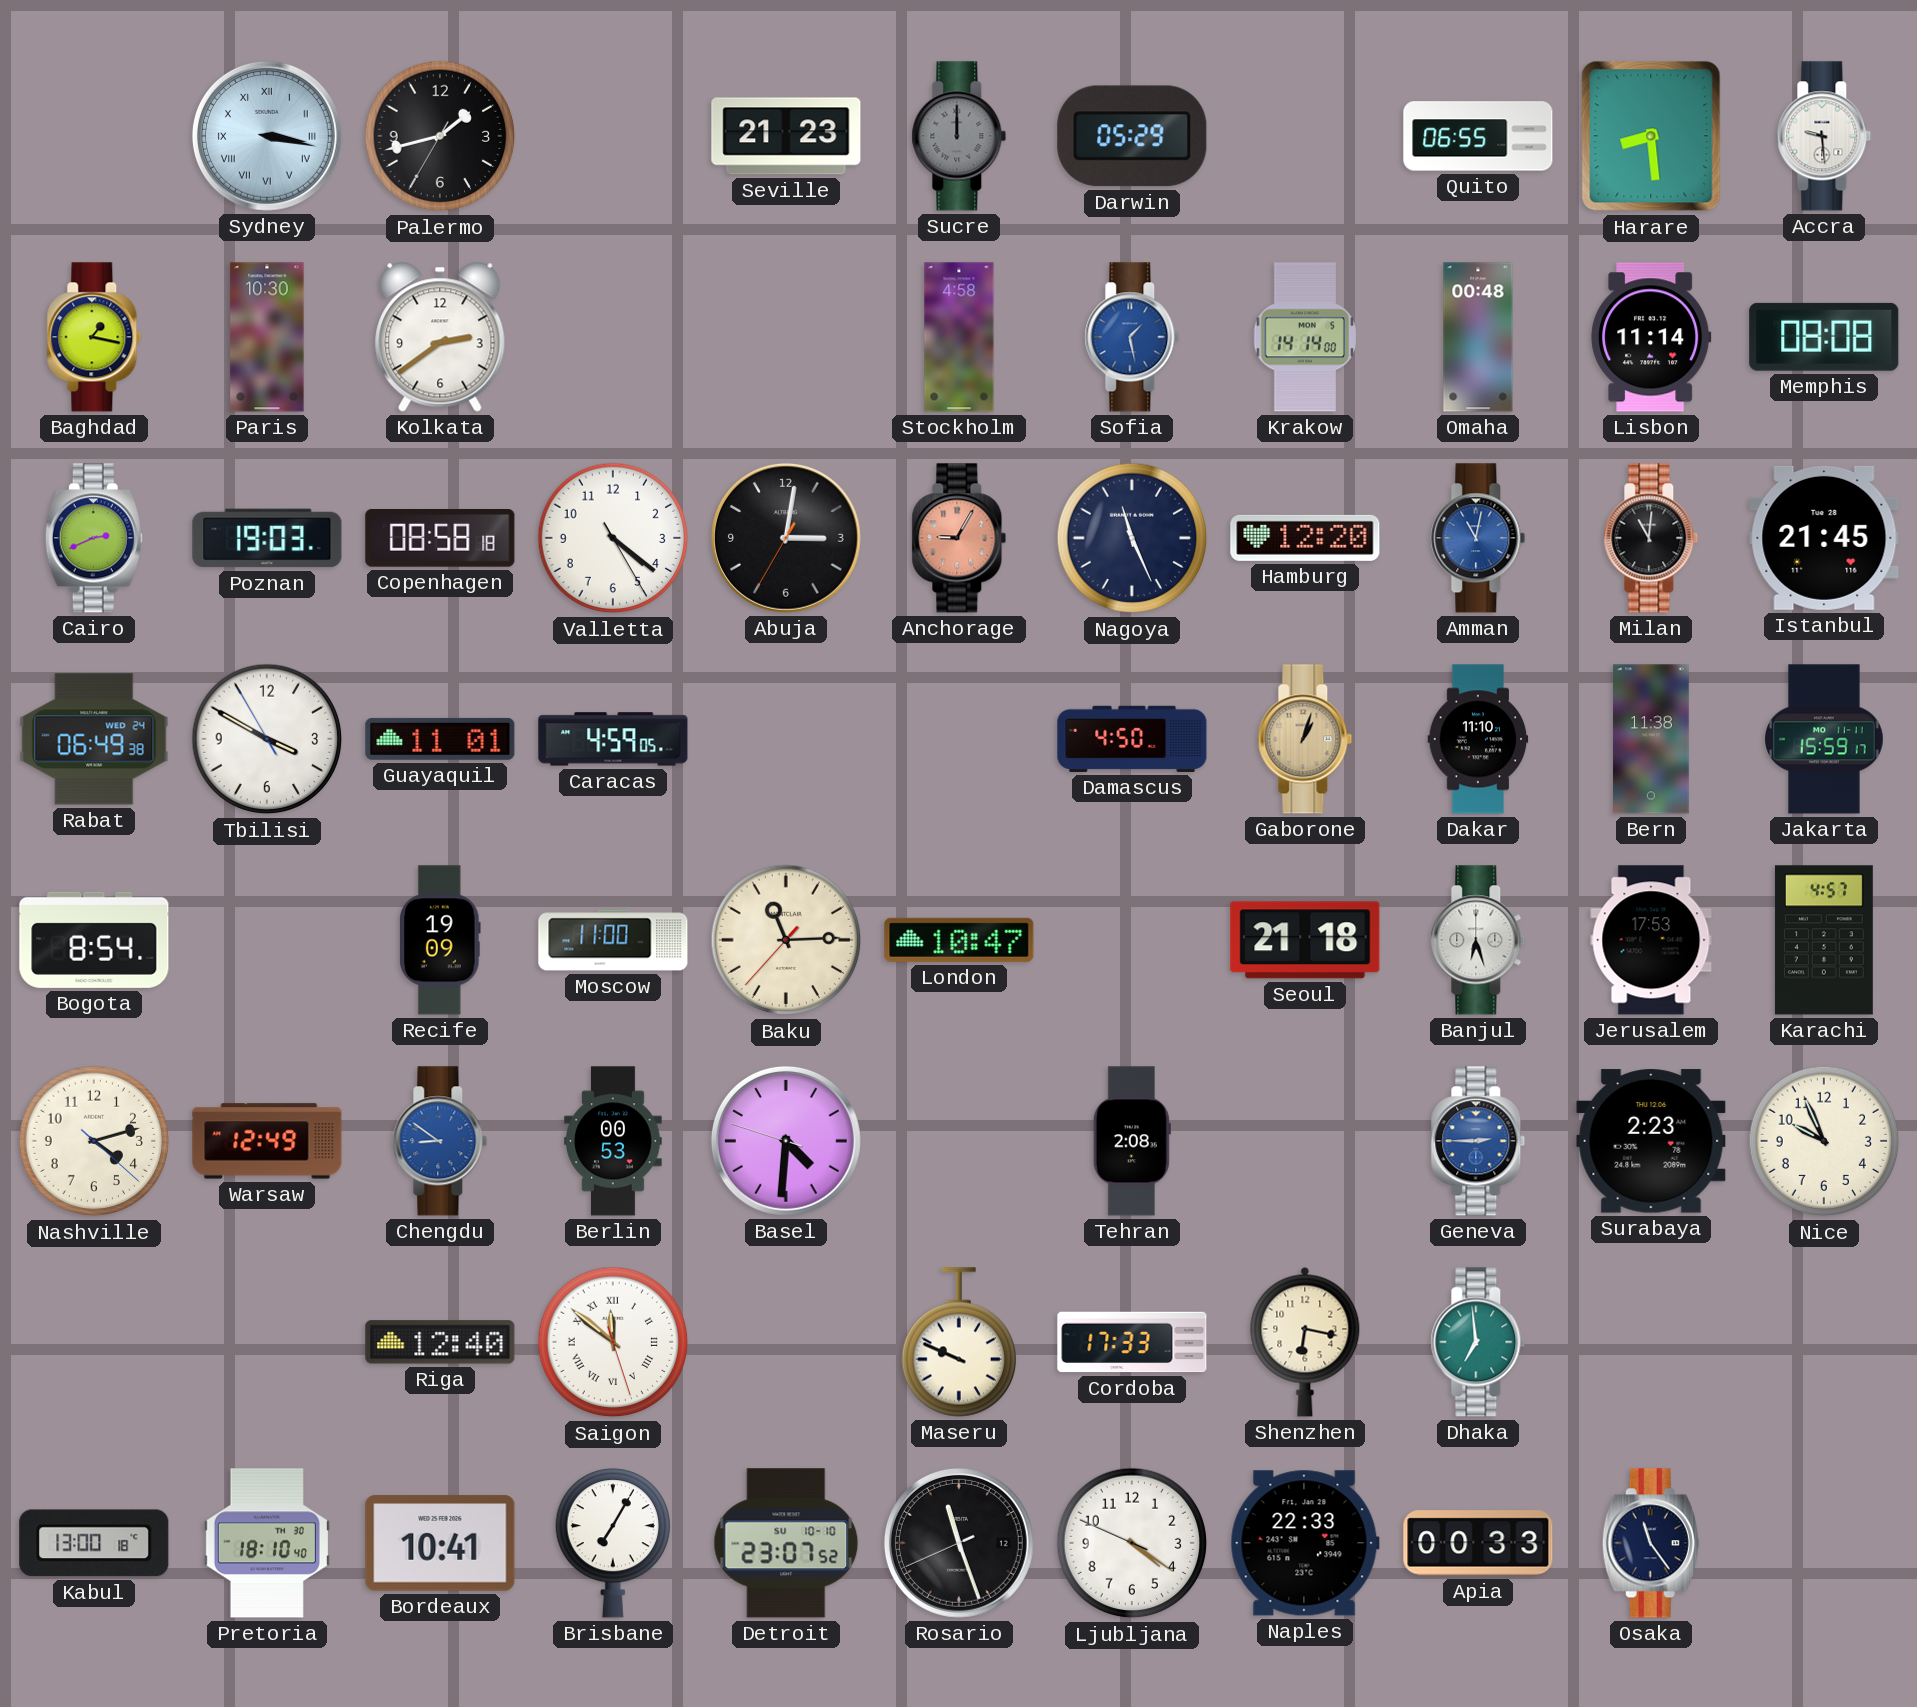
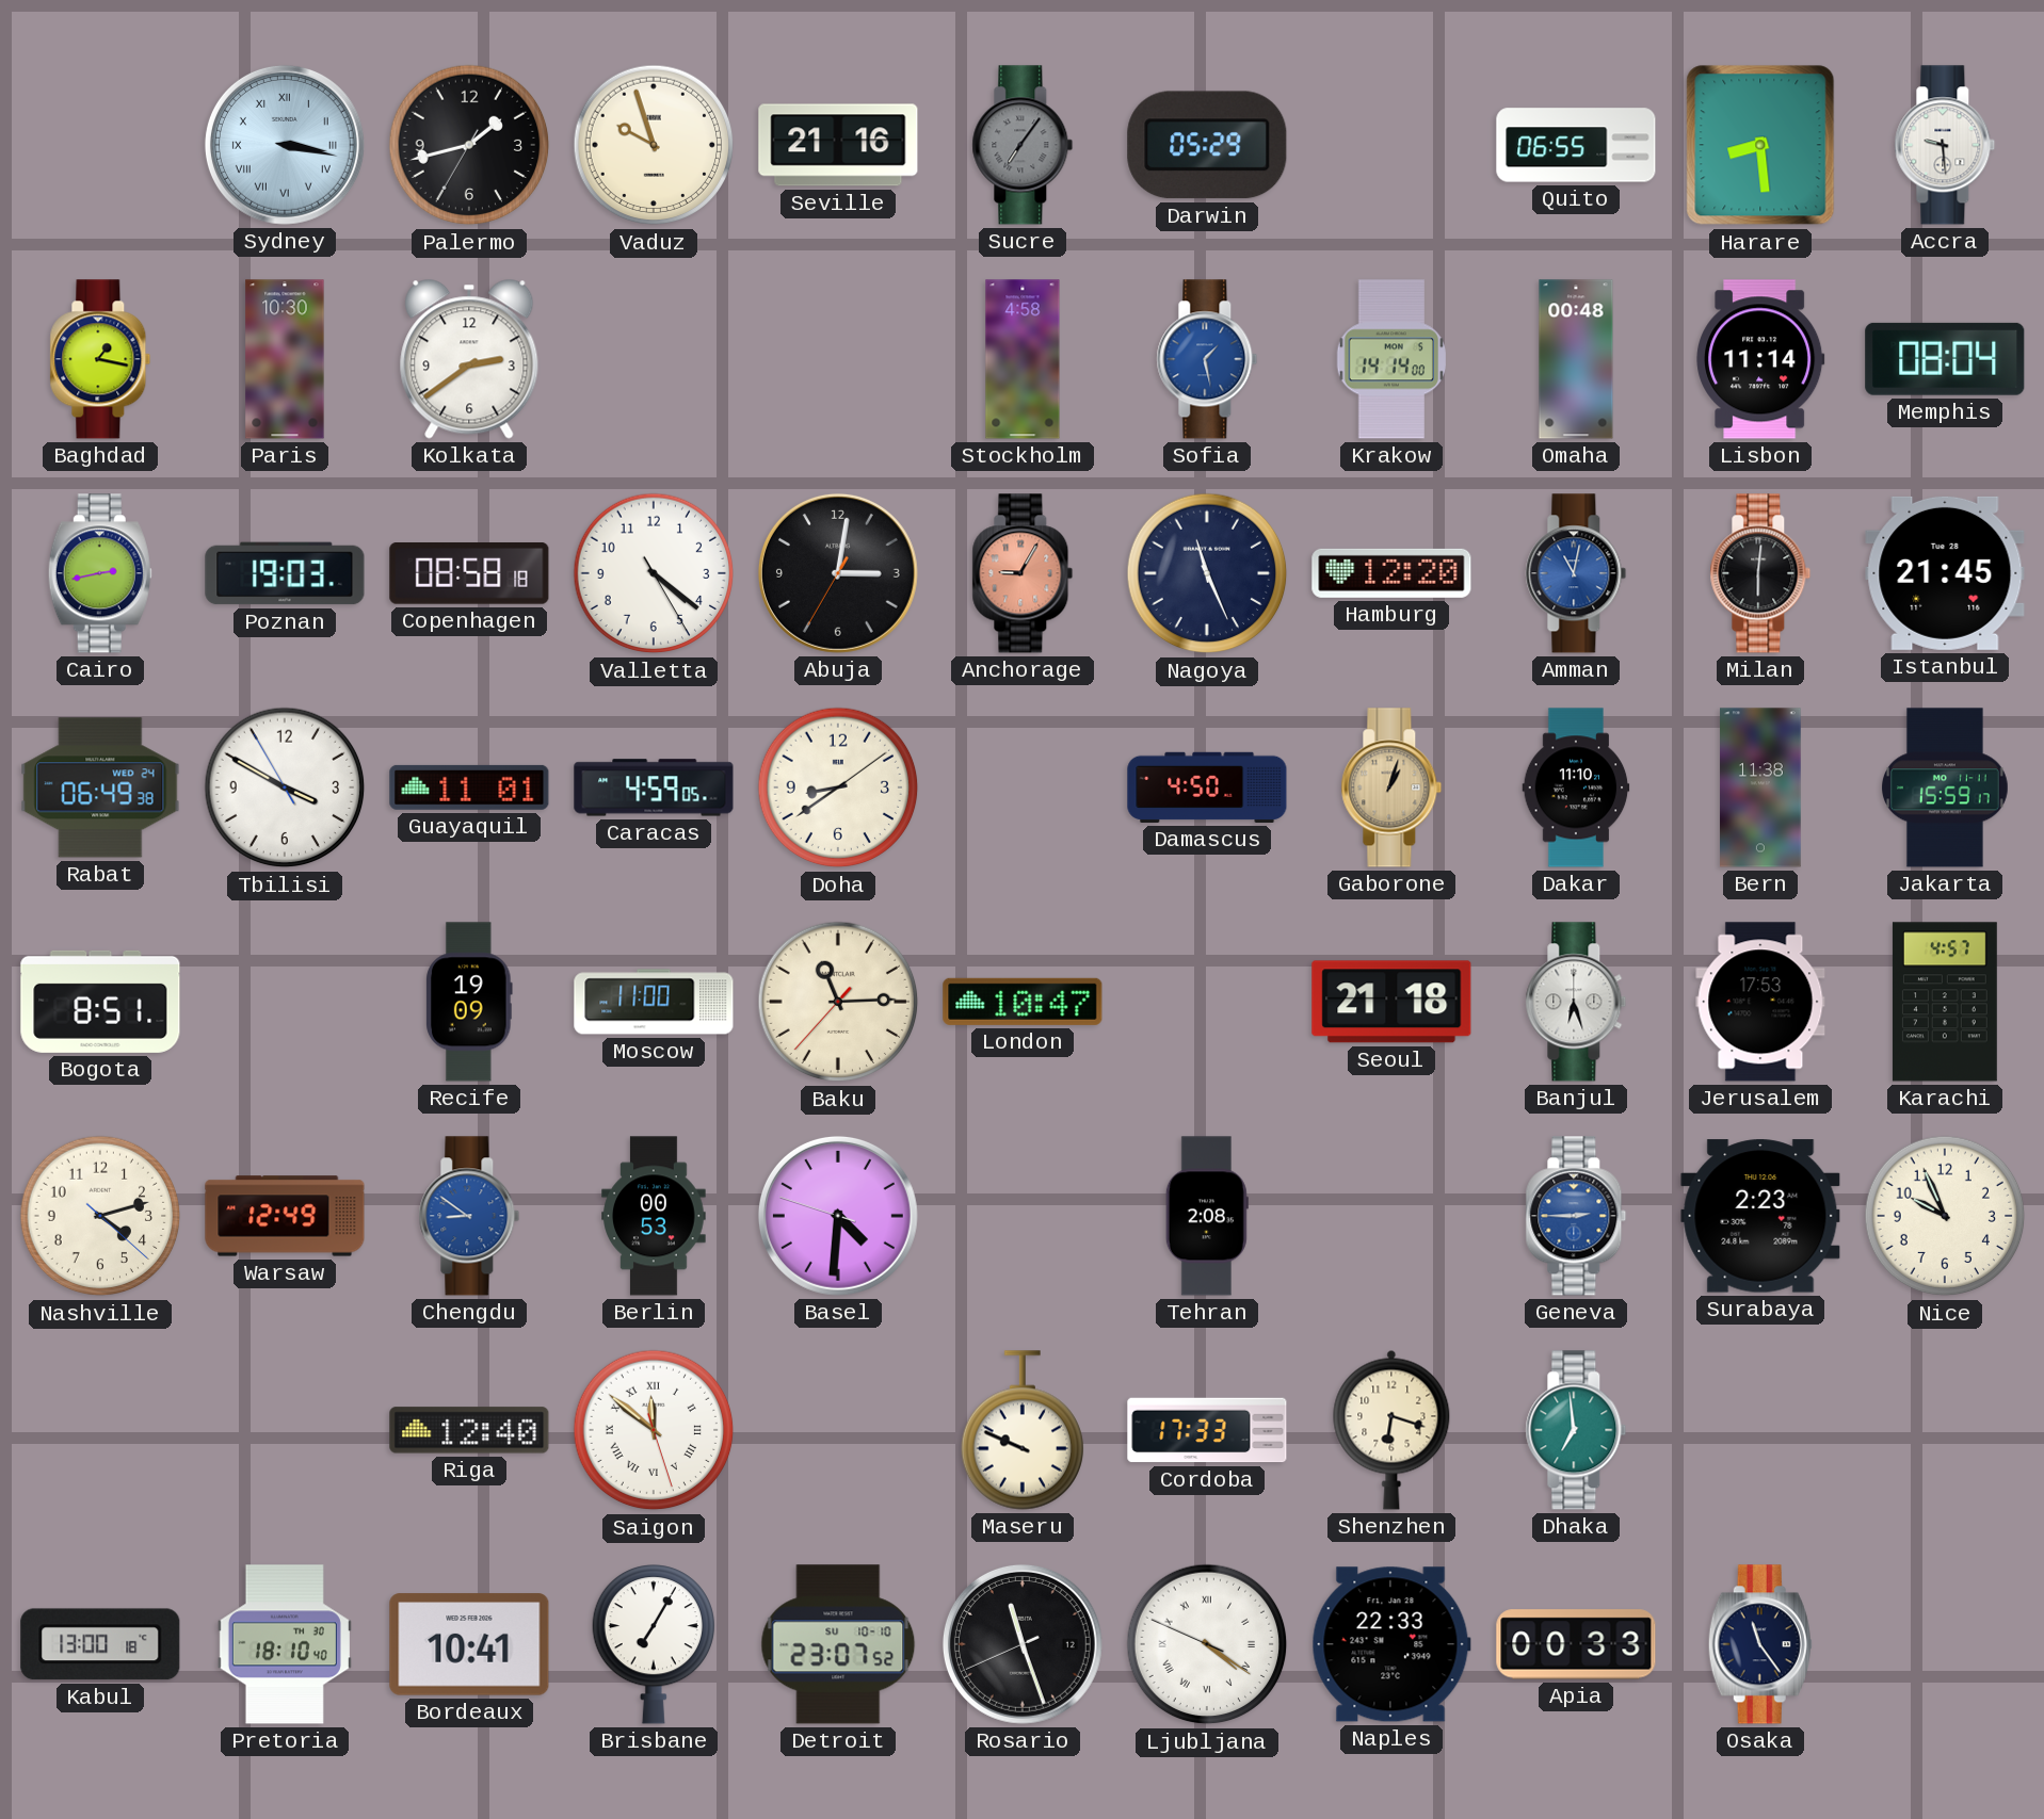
Vaduz: none -> 9:57 (654, 145)
Seville: 21:23 -> 21:16 (838, 145)
Sucre: 12:00 -> 7:06 (1023, 145)
Memphis: 08:08 -> 08:04 (1945, 359)
Cairo: 2:41 -> 2:43 (100, 573)
Milan: 11:01 -> 6:01 (1760, 573)
Doha: none -> 8:39 (838, 787)
Bogota: 8:54 -> 8:51 (100, 1002)
Shenzhen: 6:17 -> 6:18 (1391, 1430)
Ljubljana numerals: Arabic -> Roman (1207, 1644)
